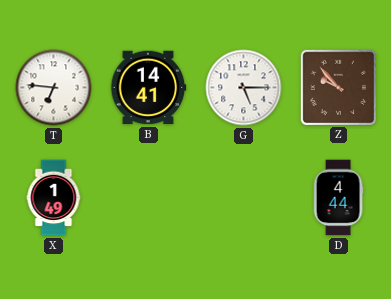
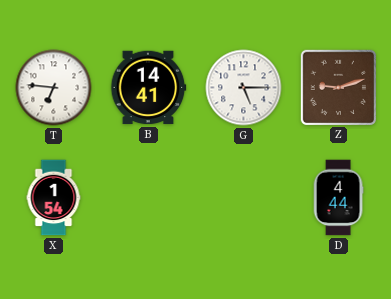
Z: 9:53 -> 9:12 (338, 87)
X: 1:49 -> 1:54 (54, 198)
